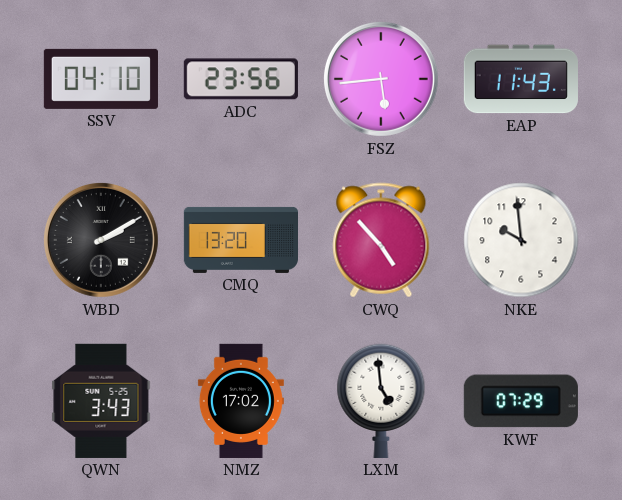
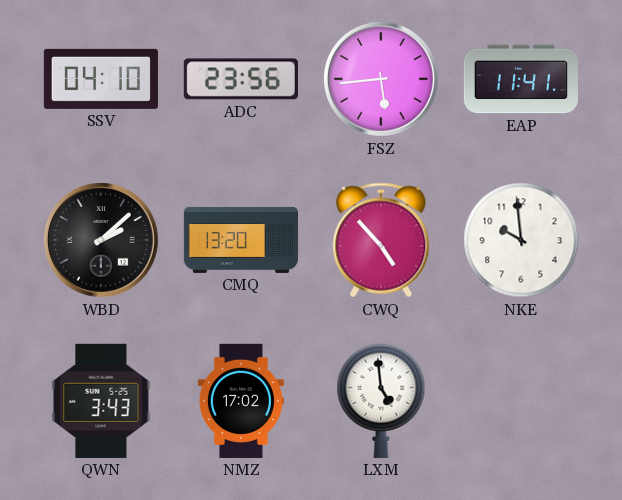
EAP: 11:43 -> 11:41 (521, 79)
WBD: 2:10 -> 2:08 (101, 240)
KWF: 07:29 -> none (521, 401)
